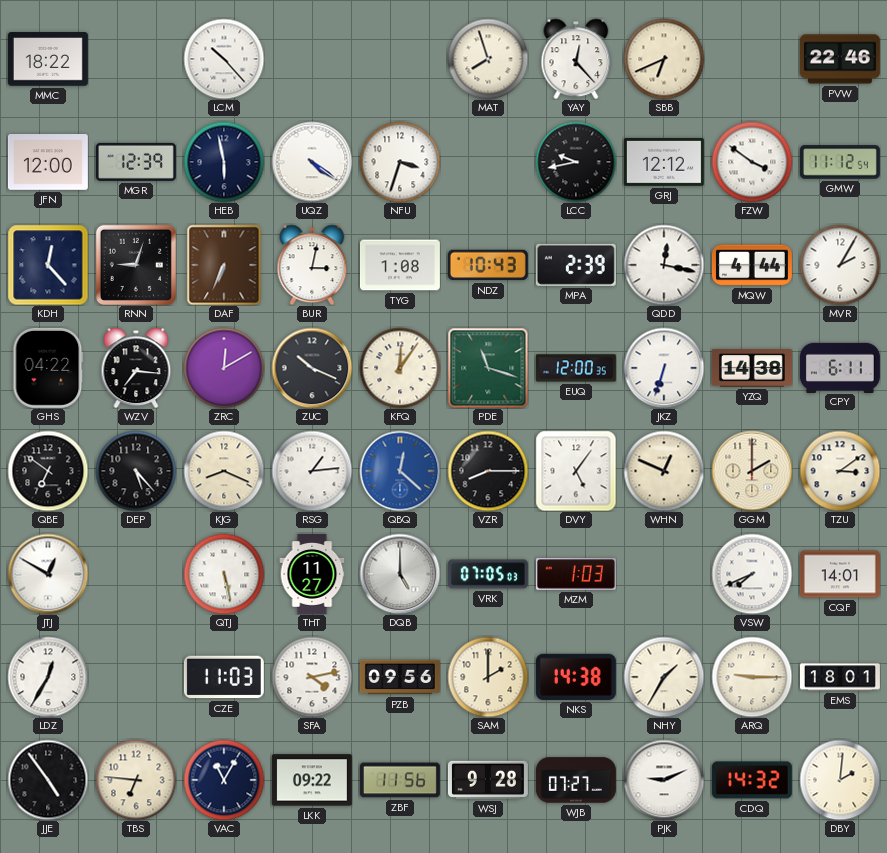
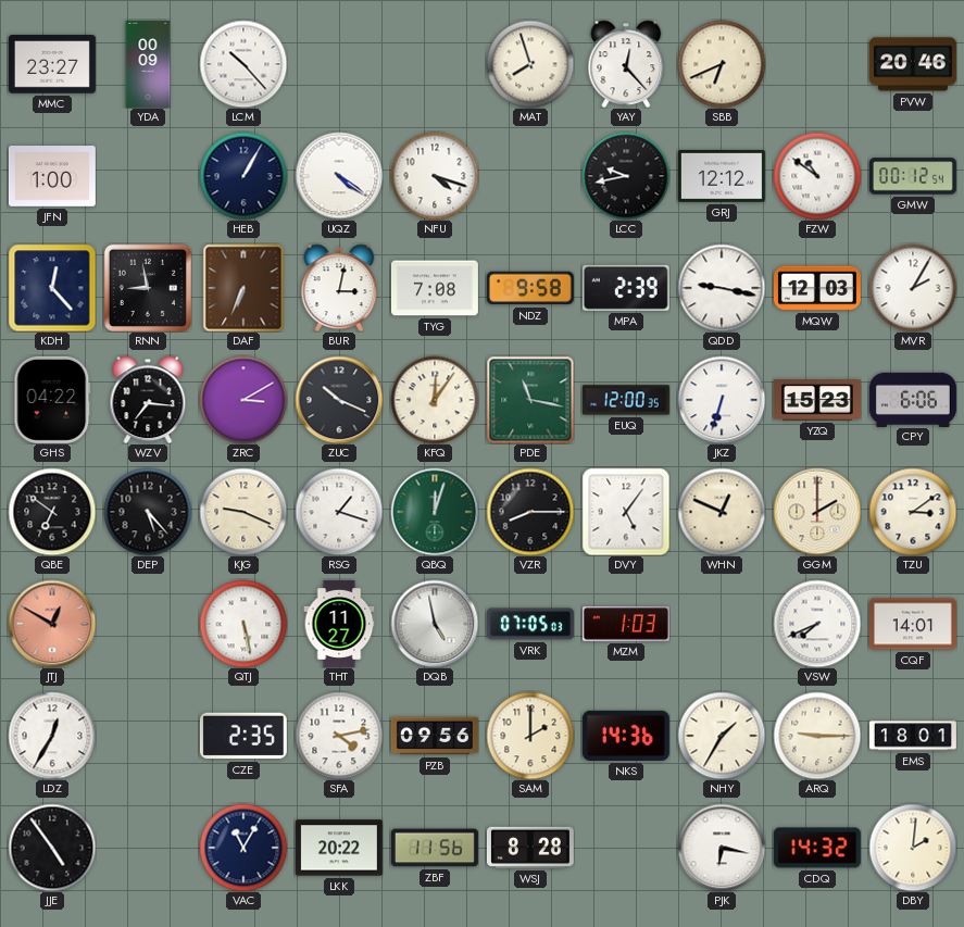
MMC: 18:22 -> 23:27 (52, 64)
YDA: none -> 00:09 (148, 64)
PVW: 22:46 -> 20:46 (913, 64)
JFN: 12:00 -> 1:00 (52, 177)
MGR: 12:39 -> none (136, 162)
HEB: 5:58 -> 1:05 (243, 176)
NFU: 3:33 -> 4:18 (435, 176)
FZW: 3:51 -> 10:51 (817, 176)
GMW: 11:12 -> 00:12 (913, 176)
RNN: 9:03 -> 8:58 (148, 288)
TYG: 1:08 -> 7:08 (435, 288)
NDZ: 10:43 -> 9:58 (530, 288)
QDD: 12:17 -> 9:17 (722, 288)
MQW: 4:44 -> 12:03 (817, 288)
ZRC: 12:10 -> 3:10 (243, 400)
PDE: 11:18 -> 11:17 (530, 400)
YZQ: 14:38 -> 15:23 (817, 400)
CPY: 6:11 -> 6:06 (913, 399)
KJG: 8:19 -> 9:19 (243, 512)
RSG: 1:14 -> 1:18 (339, 512)
QBQ: 12:22 -> 12:03 (435, 512)
QBQ dial: blue -> green (435, 512)
JTJ dial: white -> salmon (52, 624)
DQB: 5:00 -> 4:58 (435, 624)
CZE: 11:03 -> 2:35 (243, 736)
NKS: 14:38 -> 14:36 (626, 736)
TBS: 6:46 -> none (136, 780)
LKK: 09:22 -> 20:22 (339, 848)
WSJ: 9:28 -> 8:28 (530, 848)
WJB: 07:27 -> none (576, 780)
PJK: 9:11 -> 6:17 (722, 848)
